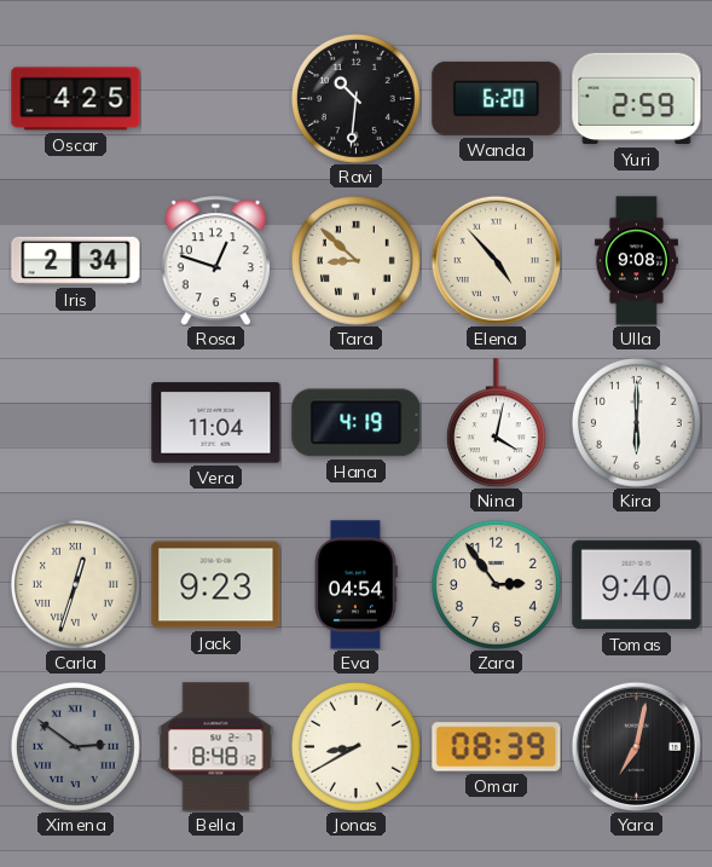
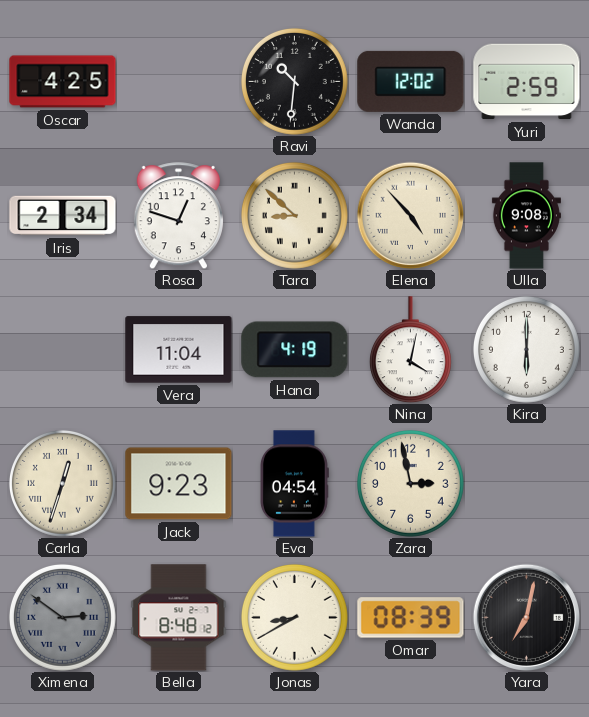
Wanda: 6:20 -> 12:02 (411, 81)
Zara: 2:54 -> 2:58 (410, 483)
Tomas: 9:40 -> none (637, 585)
